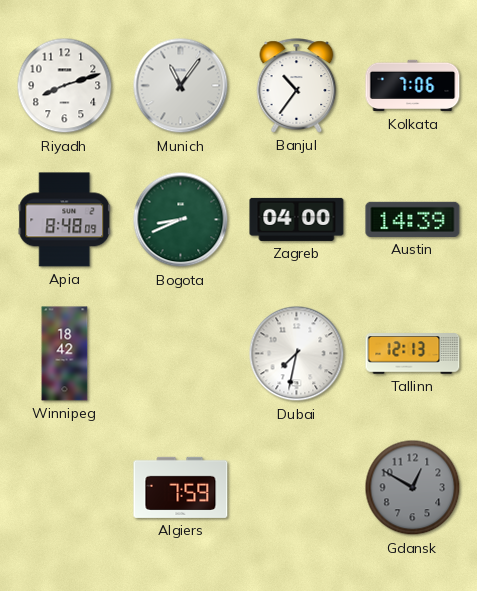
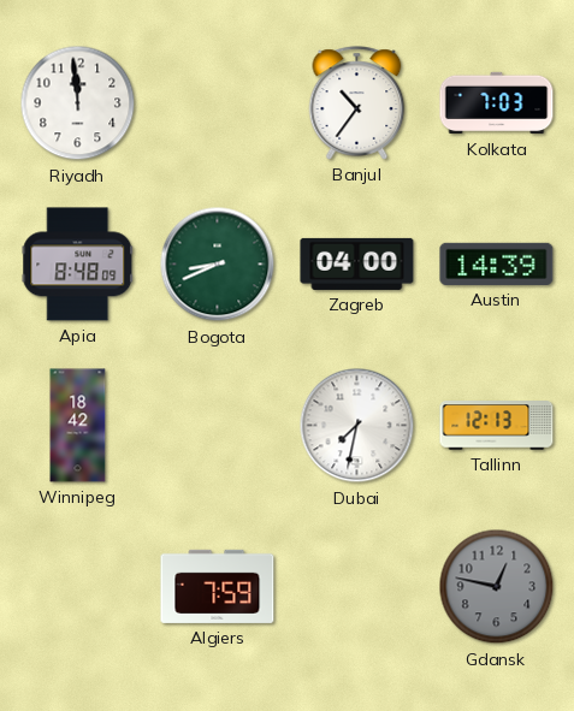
Riyadh: 8:12 -> 11:59 (78, 103)
Munich: 11:06 -> none (181, 86)
Kolkata: 7:06 -> 7:03 (497, 103)
Gdansk: 12:50 -> 12:47 (497, 587)
